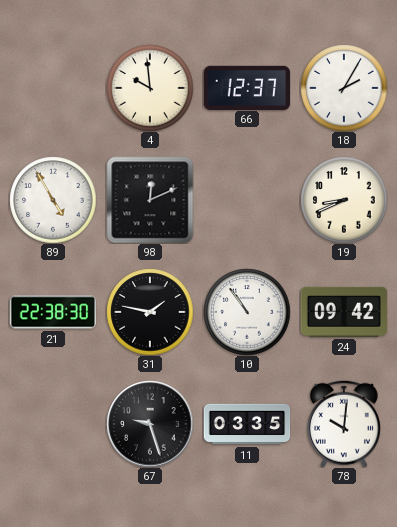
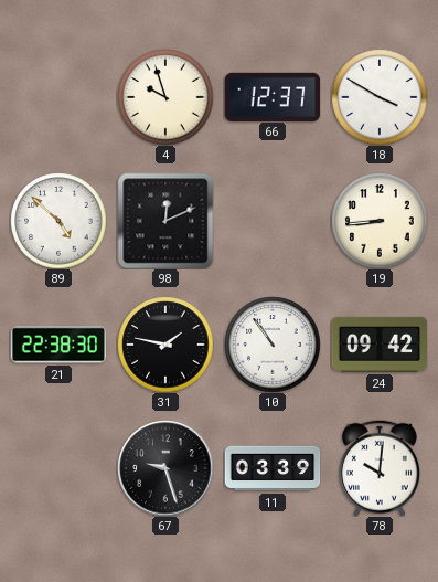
4: 9:59 -> 9:57 (165, 97)
18: 2:05 -> 3:50 (380, 97)
89: 4:55 -> 4:52 (58, 221)
19: 8:41 -> 8:44 (380, 221)
11: 03:35 -> 03:39 (273, 468)
